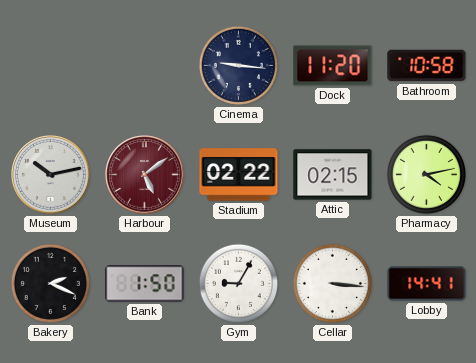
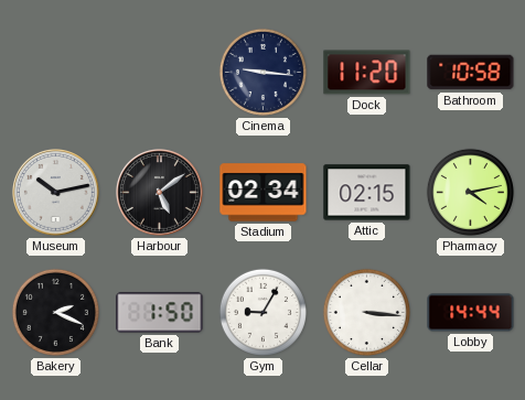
Harbour dial: burgundy -> black (160, 193)
Stadium: 02:22 -> 02:34 (264, 193)
Lobby: 14:41 -> 14:44 (471, 313)
